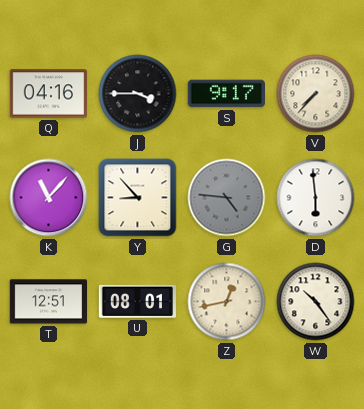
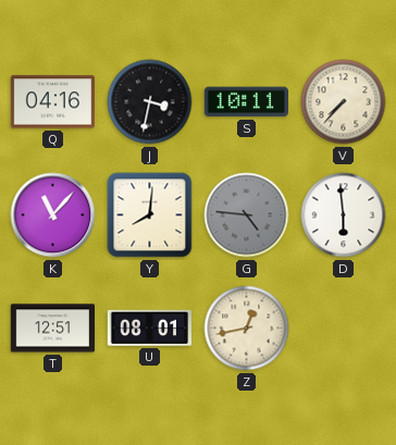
J: 3:45 -> 3:32 (150, 102)
S: 9:17 -> 10:11 (246, 102)
Y: 8:53 -> 8:01 (150, 215)
W: 10:24 -> none (316, 302)
